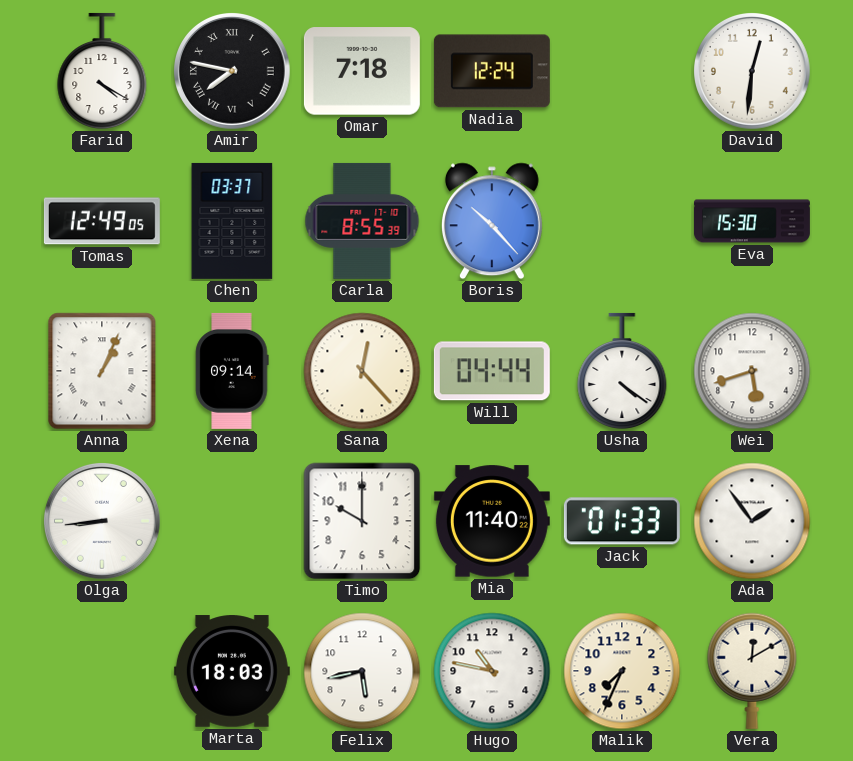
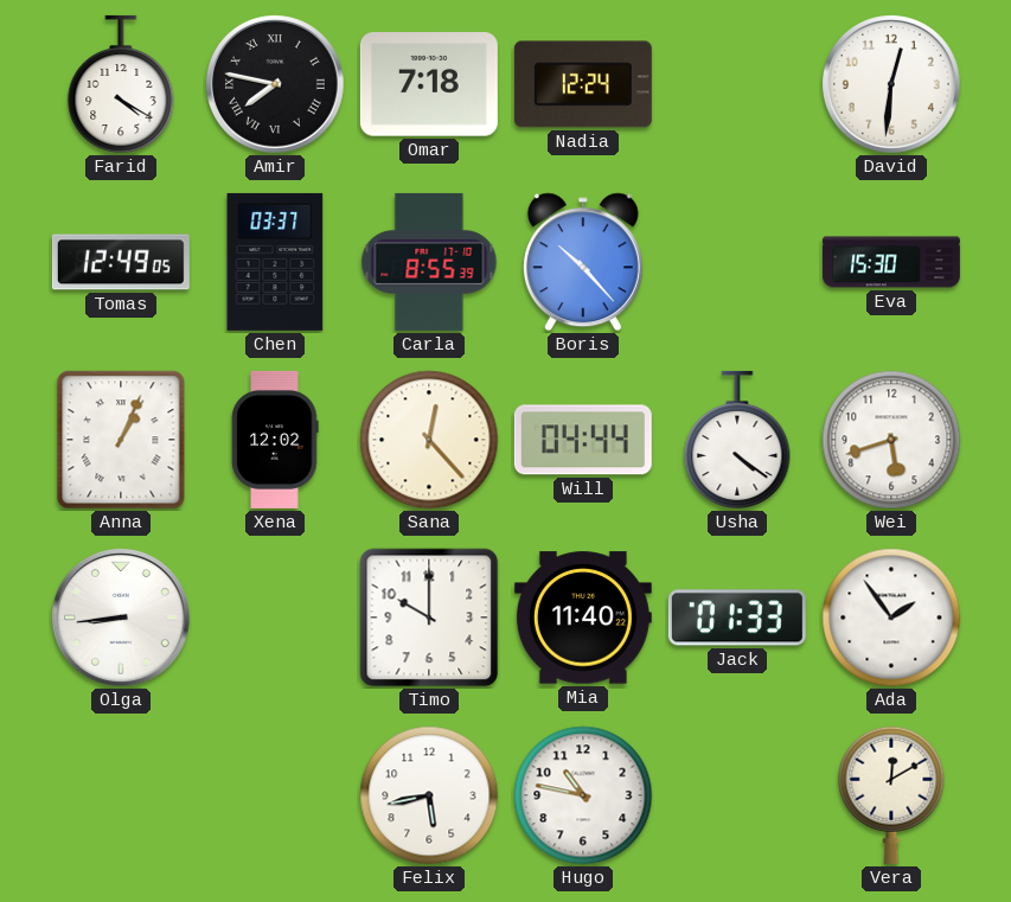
Xena: 09:14 -> 12:02 (275, 440)
Marta: 18:03 -> none (232, 671)
Malik: 7:34 -> none (622, 671)
